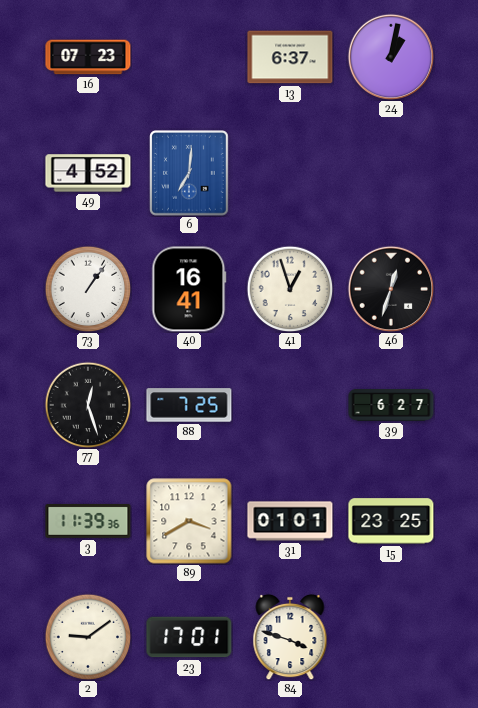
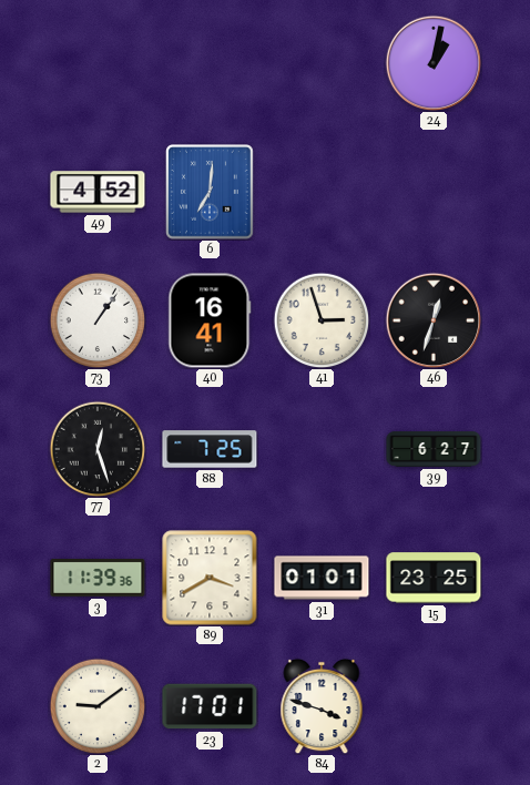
16: 07:23 -> none (88, 57)
13: 6:37 -> none (290, 57)
41: 12:57 -> 2:57 (322, 320)
